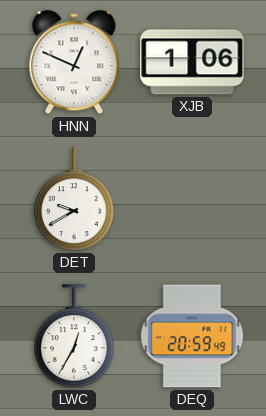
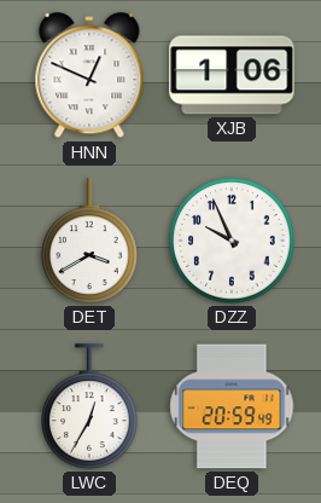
DET: 9:40 -> 3:40 (91, 241)
DZZ: none -> 9:56 (232, 241)
